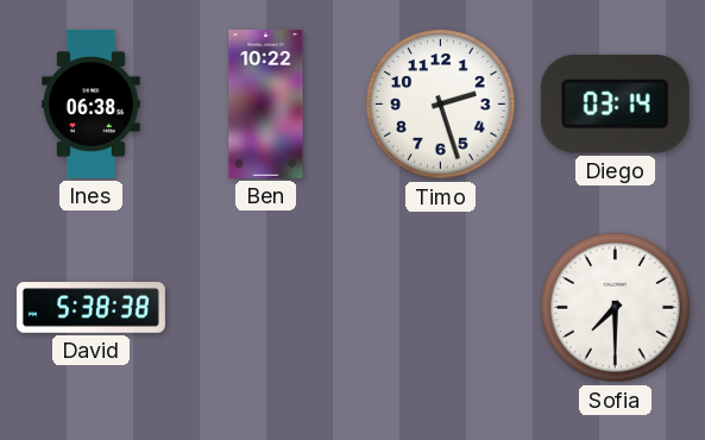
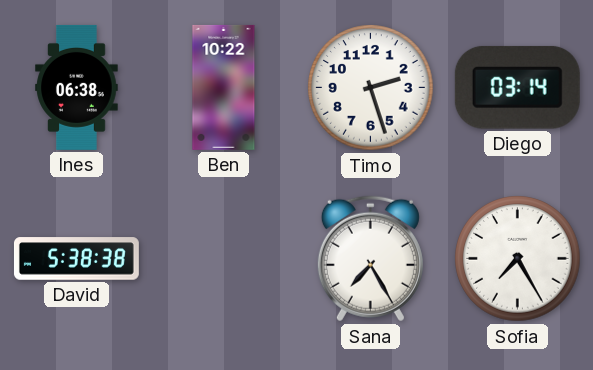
Sana: none -> 7:25 (370, 259)
Sofia: 7:30 -> 7:25 (518, 259)
